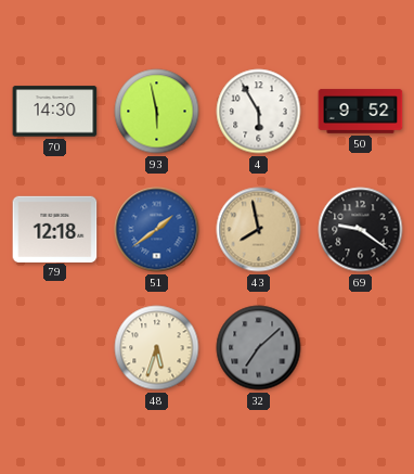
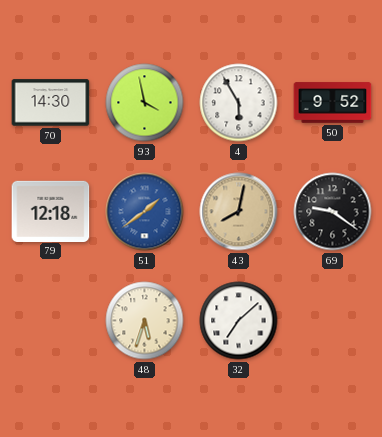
93: 5:58 -> 3:58 (145, 103)
43: 7:58 -> 8:02 (239, 212)
32 dial: grey -> white (239, 321)
